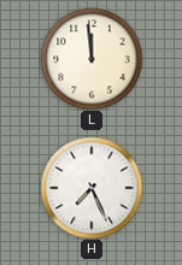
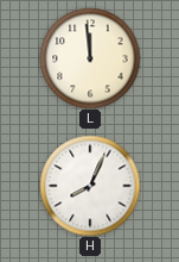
H: 7:26 -> 8:04 (90, 186)
